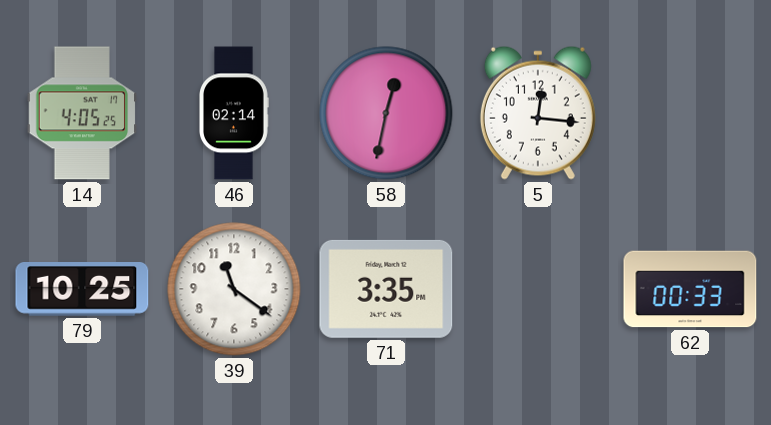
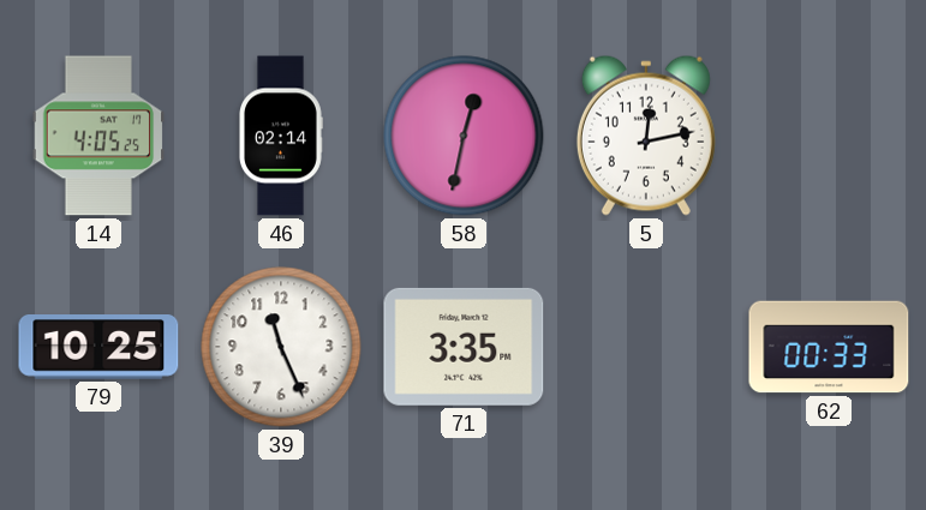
5: 12:16 -> 12:13 (646, 136)
39: 11:21 -> 11:26 (281, 347)
